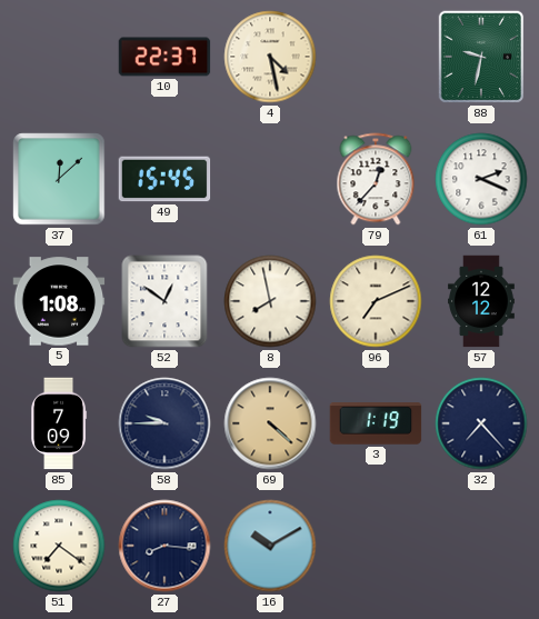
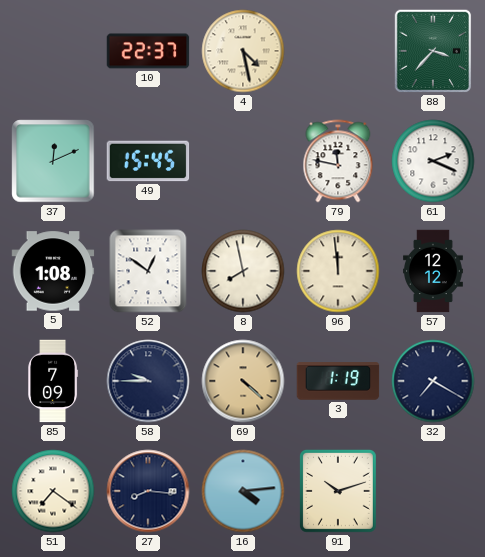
88: 9:32 -> 3:37 (433, 51)
37: 12:08 -> 12:11 (53, 161)
79: 12:37 -> 11:47 (338, 161)
96: 7:11 -> 11:59 (338, 271)
32: 7:23 -> 7:20 (433, 381)
16: 10:10 -> 4:14 (243, 491)
91: none -> 10:12 (338, 491)
